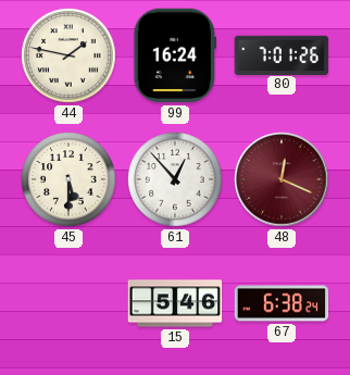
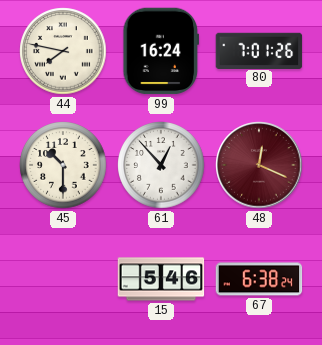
44: 1:47 -> 7:47 (63, 51)
45: 5:30 -> 10:30 (63, 165)
